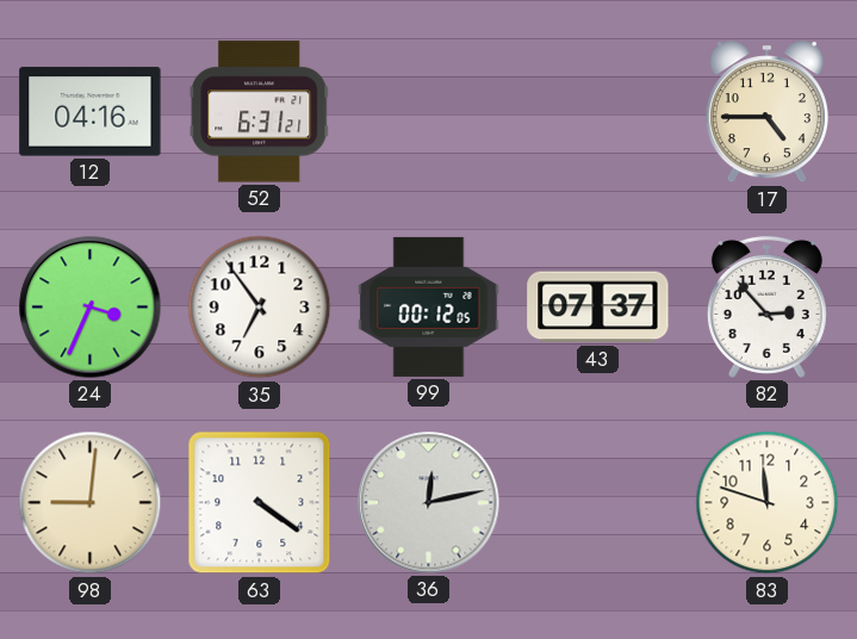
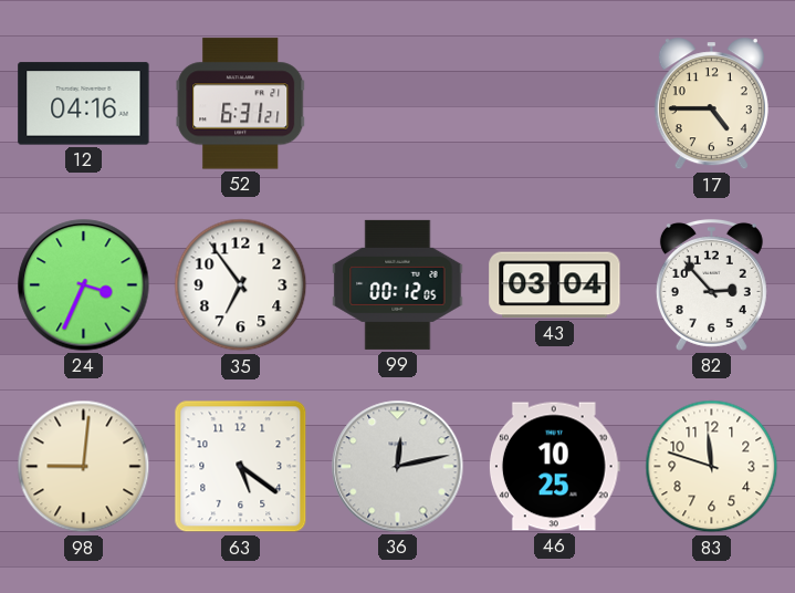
43: 07:37 -> 03:04 (555, 285)
63: 4:21 -> 5:21 (241, 467)
46: none -> 10:25 (554, 467)
